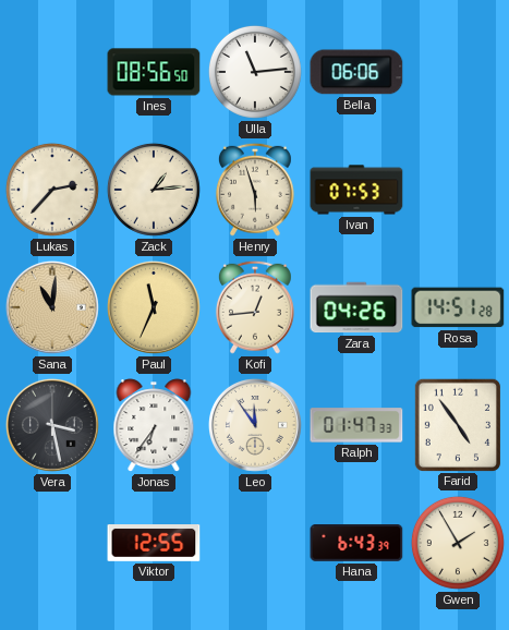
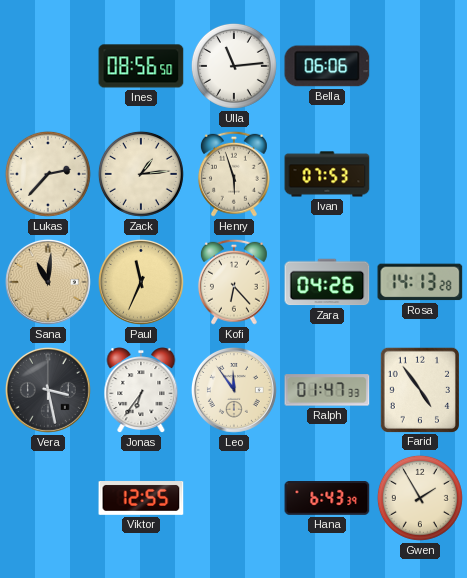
Kofi: 12:44 -> 6:23 (234, 282)
Rosa: 14:51 -> 14:13 (420, 282)
